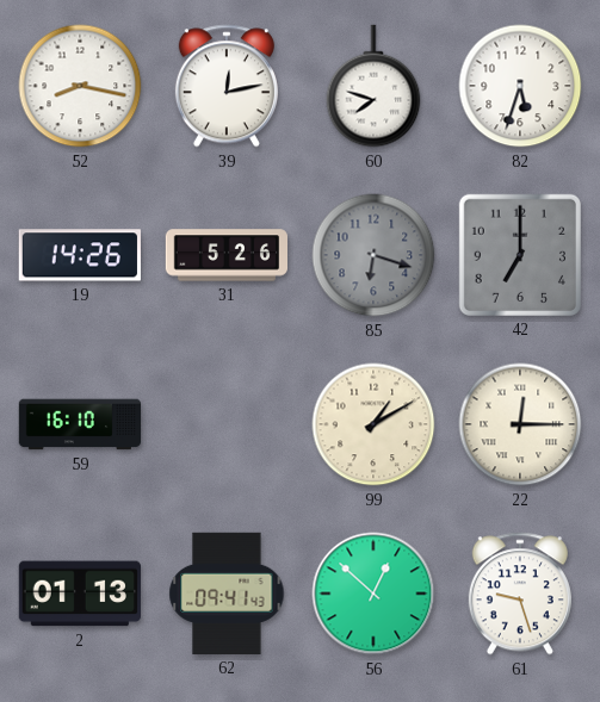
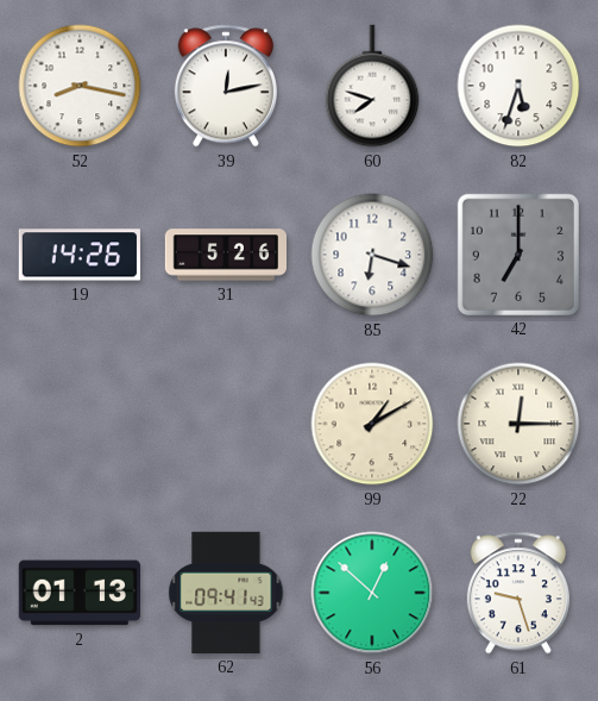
85 dial: grey -> white (372, 255)
59: 16:10 -> none (80, 424)
